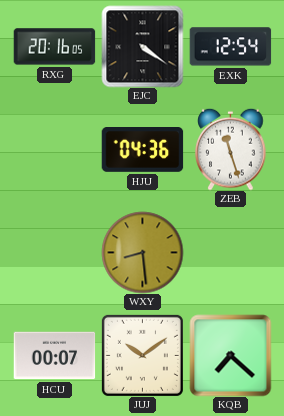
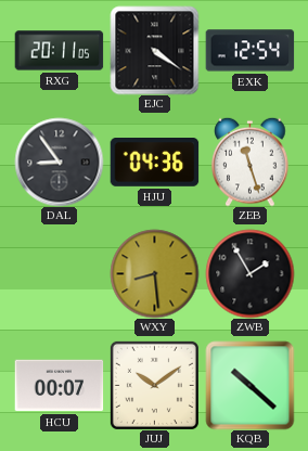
RXG: 20:16 -> 20:11 (59, 51)
DAL: none -> 8:54 (59, 162)
ZWB: none -> 1:55 (249, 273)
KQB: 7:22 -> 10:22 (249, 385)
